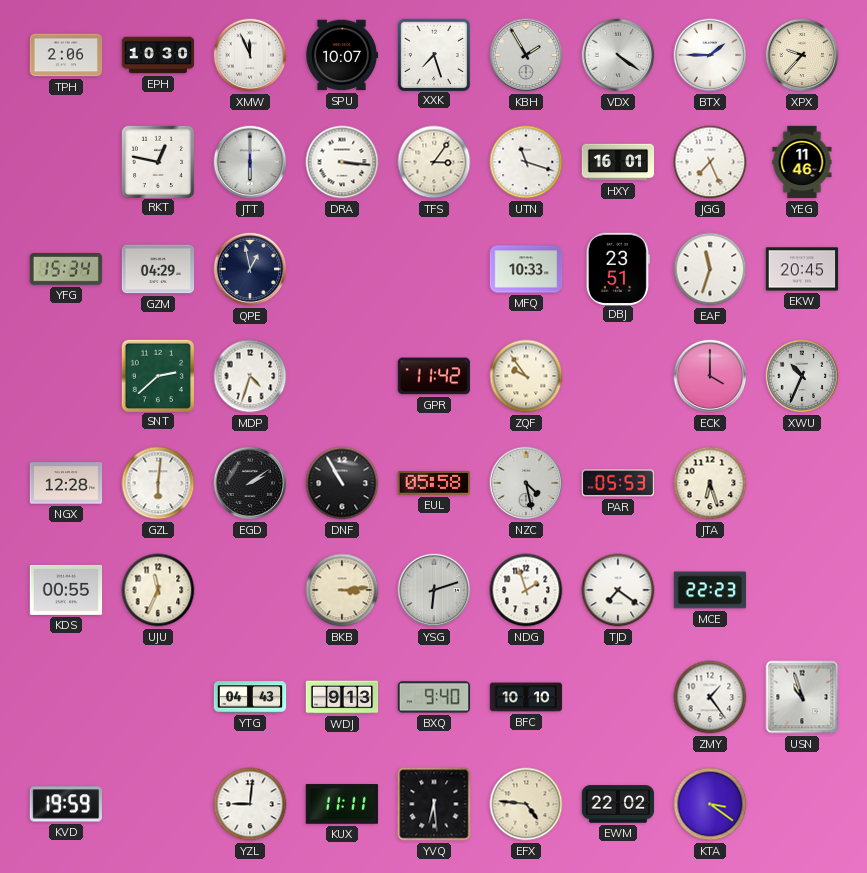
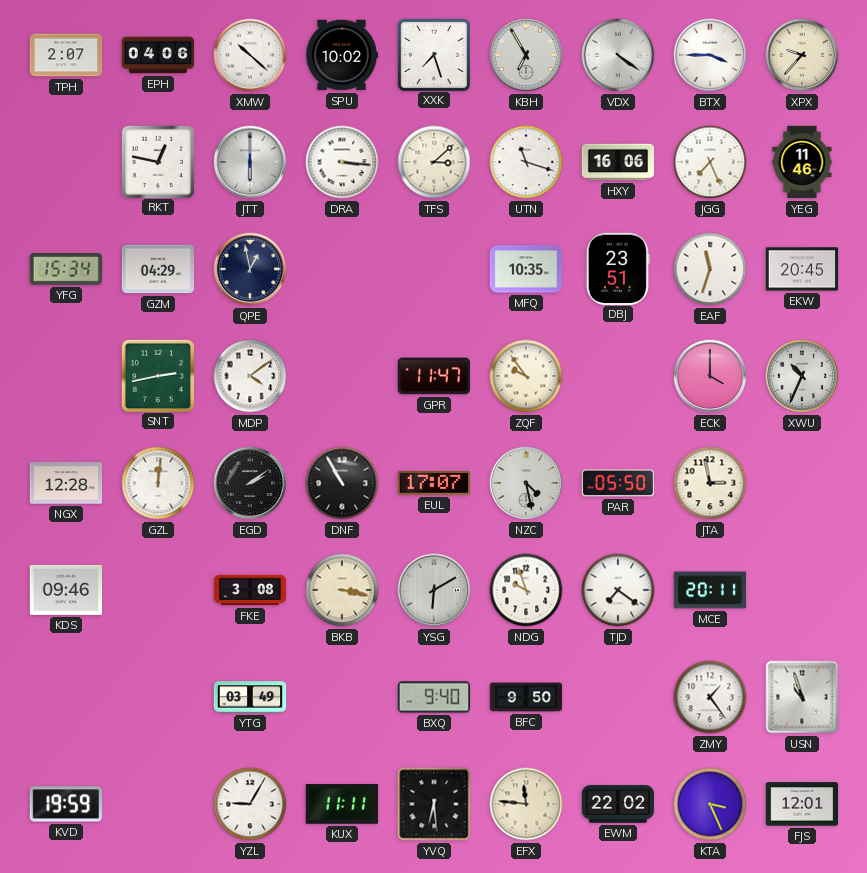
TPH: 2:06 -> 2:07 (66, 55)
EPH: 10:30 -> 04:06 (158, 55)
XMW: 11:56 -> 10:22 (250, 55)
SPU: 10:07 -> 10:02 (342, 55)
KBH: 1:55 -> 6:55 (526, 55)
BTX: 1:45 -> 3:45 (710, 55)
TFS: 3:06 -> 3:08 (434, 162)
HXY: 16:01 -> 16:06 (618, 162)
MFQ: 10:33 -> 10:35 (526, 269)
SNT: 2:38 -> 2:43 (158, 375)
MDP: 4:33 -> 4:09 (250, 376)
GPR: 11:42 -> 11:47 (433, 376)
GZL: 6:01 -> 12:01 (158, 483)
EUL: 05:58 -> 17:07 (433, 483)
PAR: 05:53 -> 05:50 (617, 483)
JTA: 6:27 -> 2:58 (710, 483)
KDS: 00:55 -> 09:46 (66, 590)
UJU: 11:34 -> none (158, 590)
FKE: none -> 3:08 (250, 590)
BKB: 3:14 -> 3:17 (342, 590)
YSG: 6:12 -> 6:10 (434, 590)
NDG: 1:57 -> 9:57 (526, 590)
MCE: 22:23 -> 20:11 (710, 590)
YTG: 04:43 -> 03:49 (250, 697)
WDJ: 9:13 -> none (342, 697)
BFC: 10:10 -> 9:50 (526, 697)
YZL: 9:01 -> 9:05 (250, 804)
EFX: 4:46 -> 11:46 (526, 804)
KTA: 3:21 -> 3:26 (710, 804)
FJS: none -> 12:01 (802, 804)
